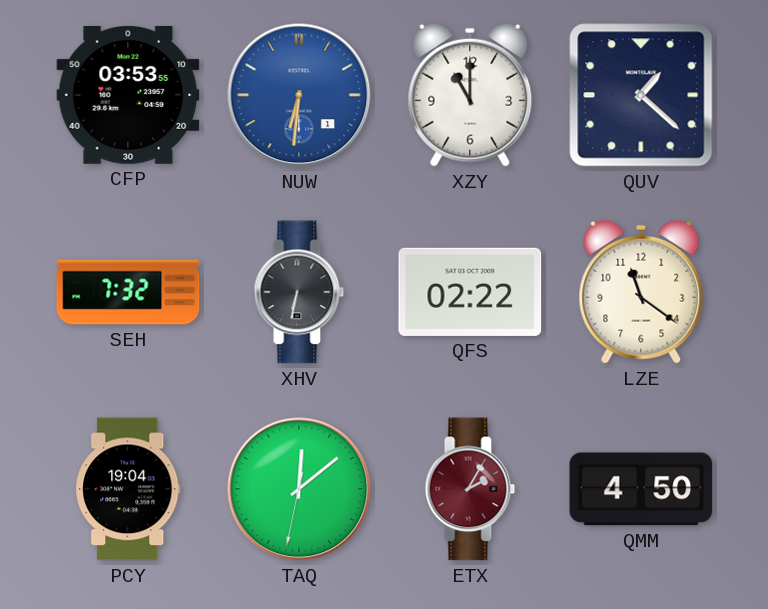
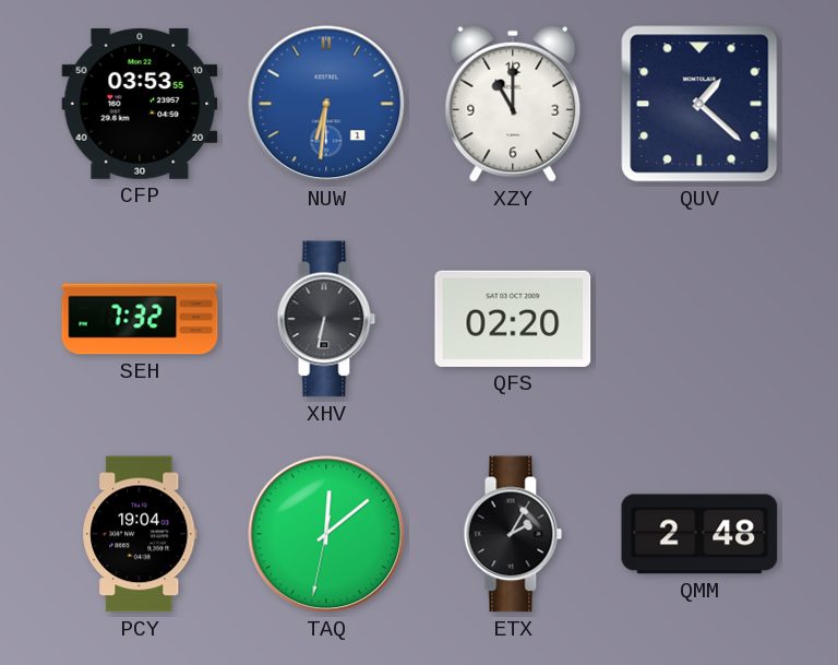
QFS: 02:22 -> 02:20 (513, 319)
LZE: 11:21 -> none (641, 292)
ETX dial: burgundy -> black (513, 534)
QMM: 4:50 -> 2:48 (699, 534)
